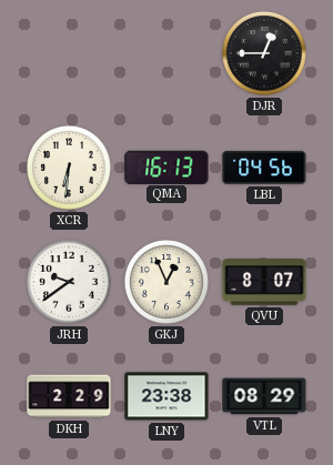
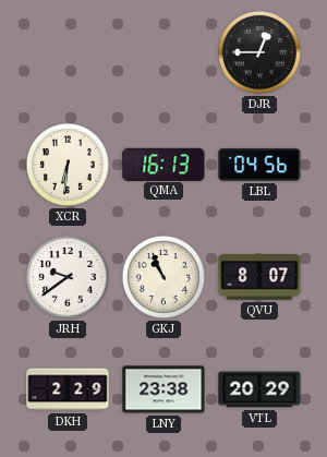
GKJ: 12:56 -> 10:56 (163, 277)
VTL: 08:29 -> 20:29 (259, 389)
